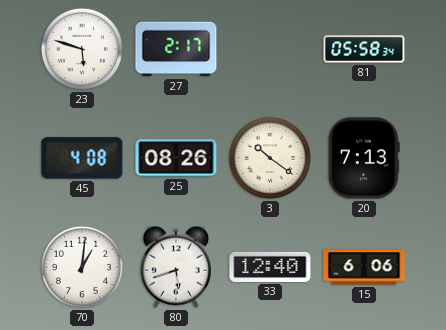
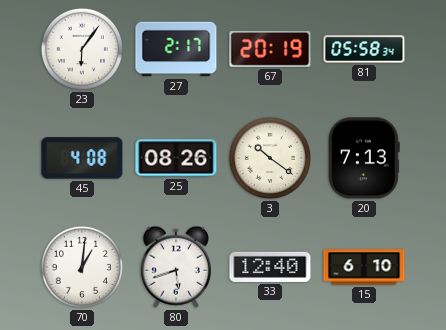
23: 5:48 -> 6:06 (82, 49)
67: none -> 20:19 (270, 49)
15: 6:06 -> 6:10 (364, 267)
